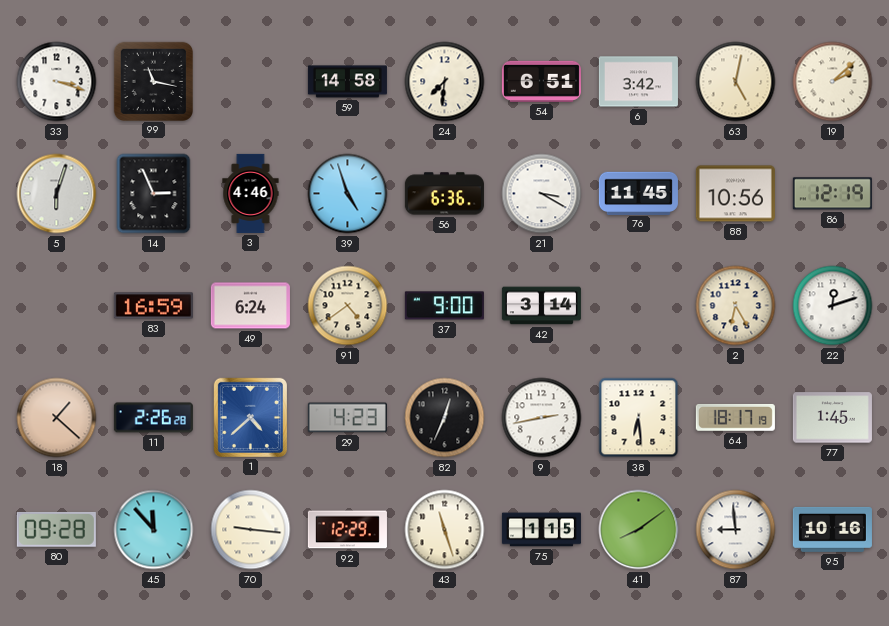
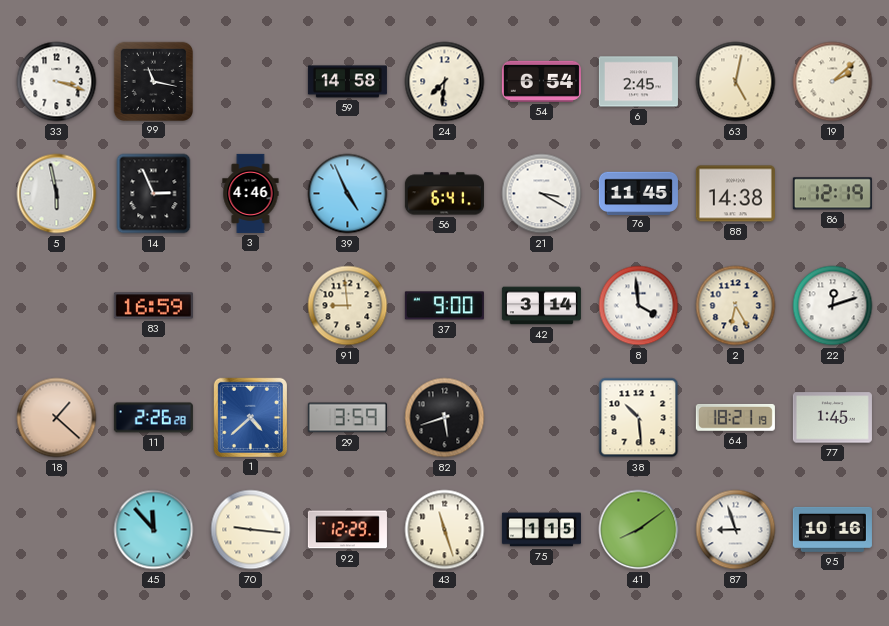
54: 6:51 -> 6:54 (541, 81)
6: 3:42 -> 2:45 (638, 82)
5: 6:03 -> 5:58 (57, 194)
39: 4:57 -> 4:56 (348, 194)
56: 6:36 -> 6:41 (444, 194)
88: 10:56 -> 14:38 (735, 194)
49: 6:24 -> none (250, 306)
91: 4:39 -> 8:59 (348, 306)
8: none -> 3:59 (639, 306)
29: 4:23 -> 3:59 (347, 418)
82: 12:34 -> 5:42 (445, 418)
9: 2:43 -> none (542, 418)
38: 6:29 -> 10:29 (639, 418)
64: 18:17 -> 18:21 (735, 418)
80: 09:28 -> none (56, 529)
87: 8:59 -> 8:57 (736, 530)
